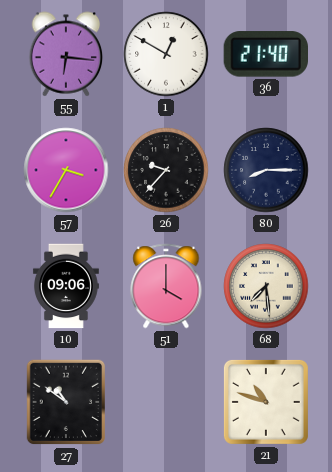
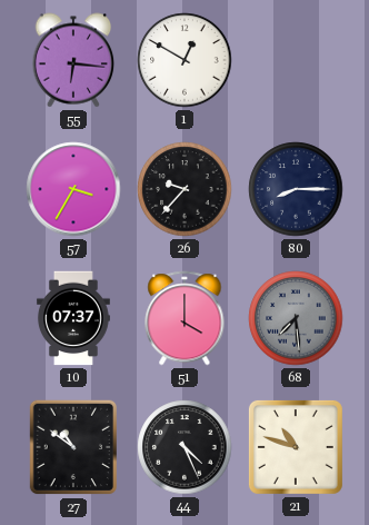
36: 21:40 -> none (265, 54)
10: 09:06 -> 07:37 (73, 318)
68 dial: cream -> grey (296, 318)
44: none -> 4:26 (184, 447)
